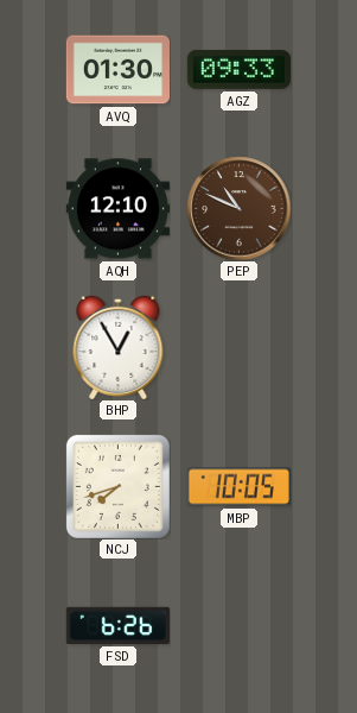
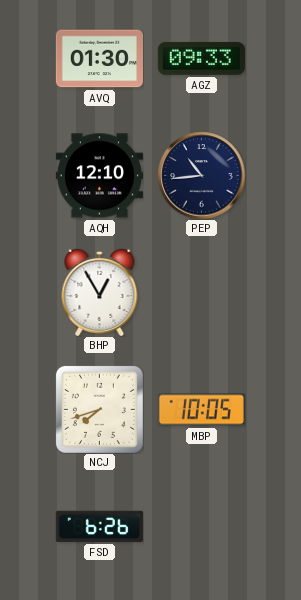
PEP: 10:49 -> 10:44 (201, 175)
PEP dial: brown -> navy (201, 175)
